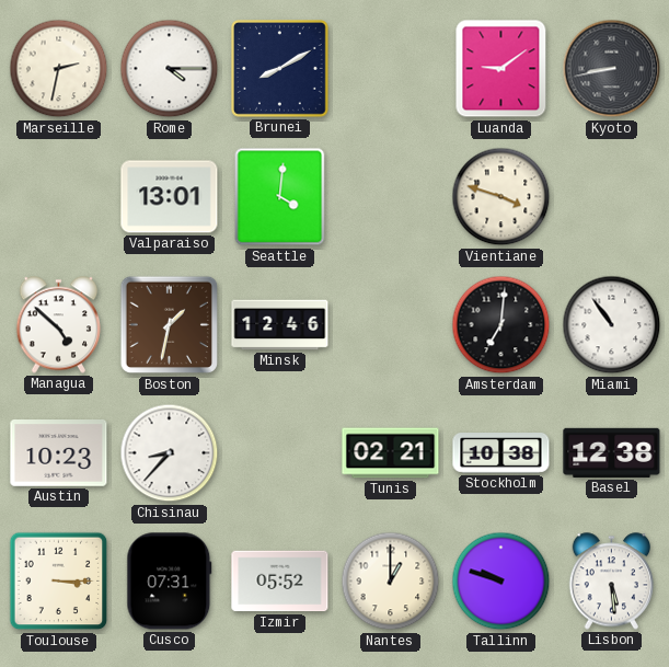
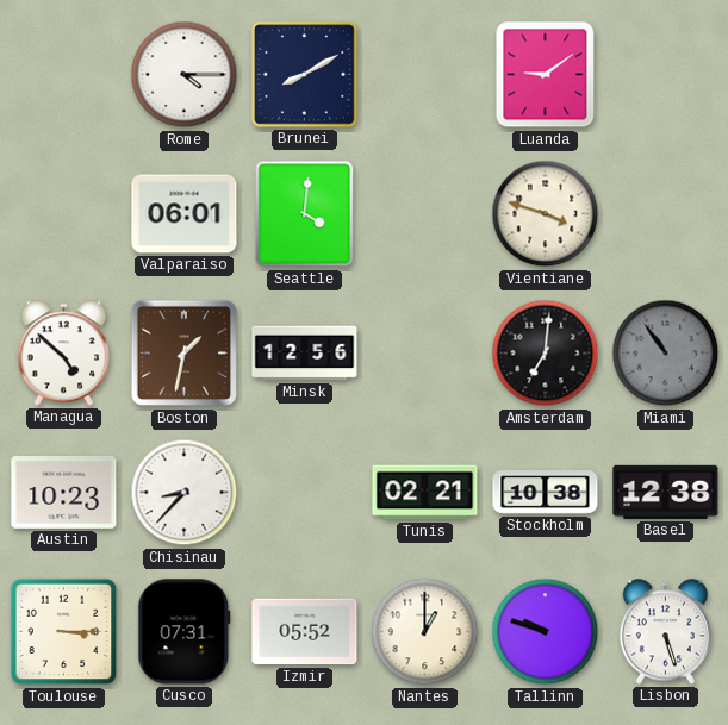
Marseille: 2:32 -> none (59, 69)
Kyoto: 8:43 -> none (612, 69)
Valparaiso: 13:01 -> 06:01 (185, 214)
Minsk: 12:46 -> 12:56 (305, 354)
Miami dial: white -> grey (666, 354)
Lisbon: 5:29 -> 5:27 (666, 632)
